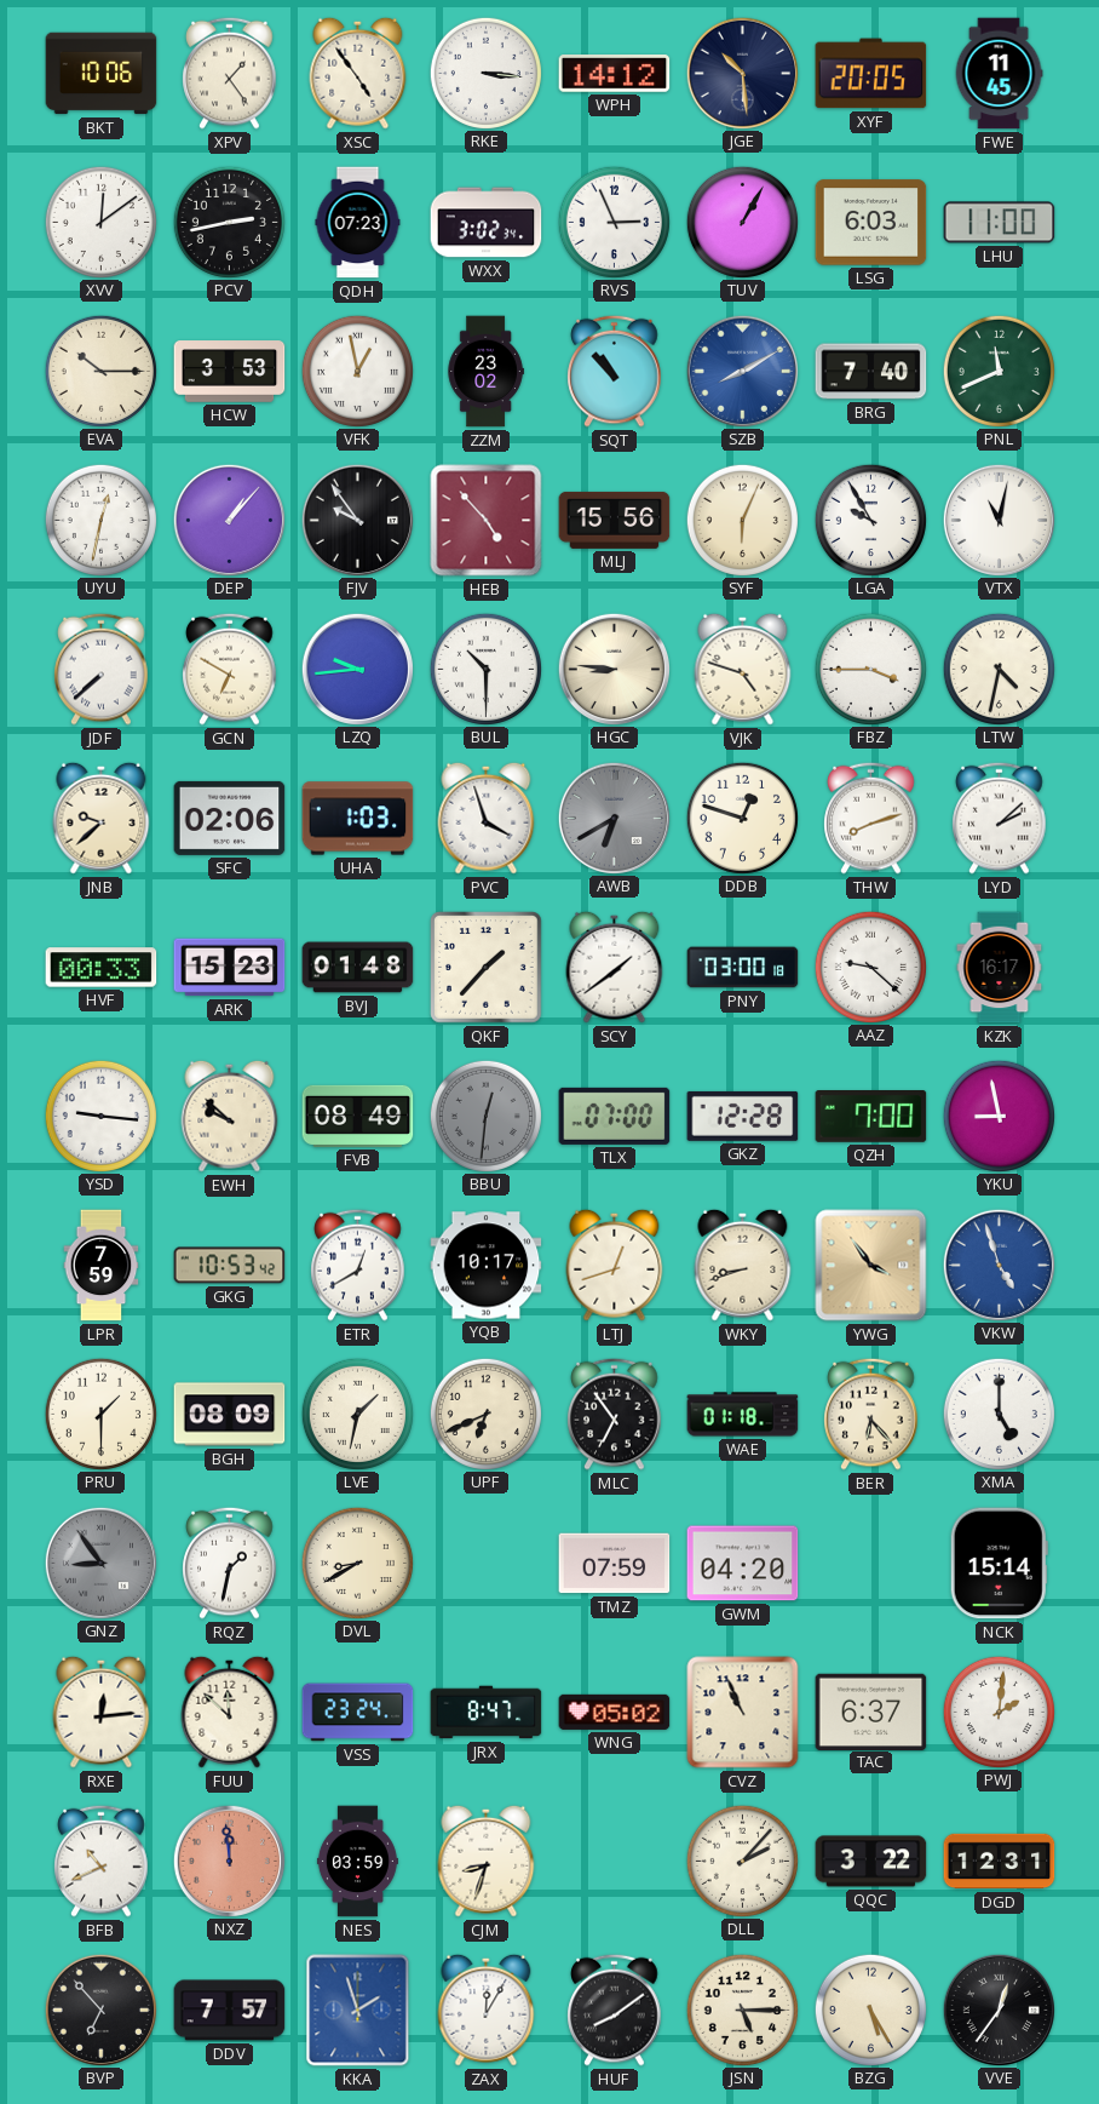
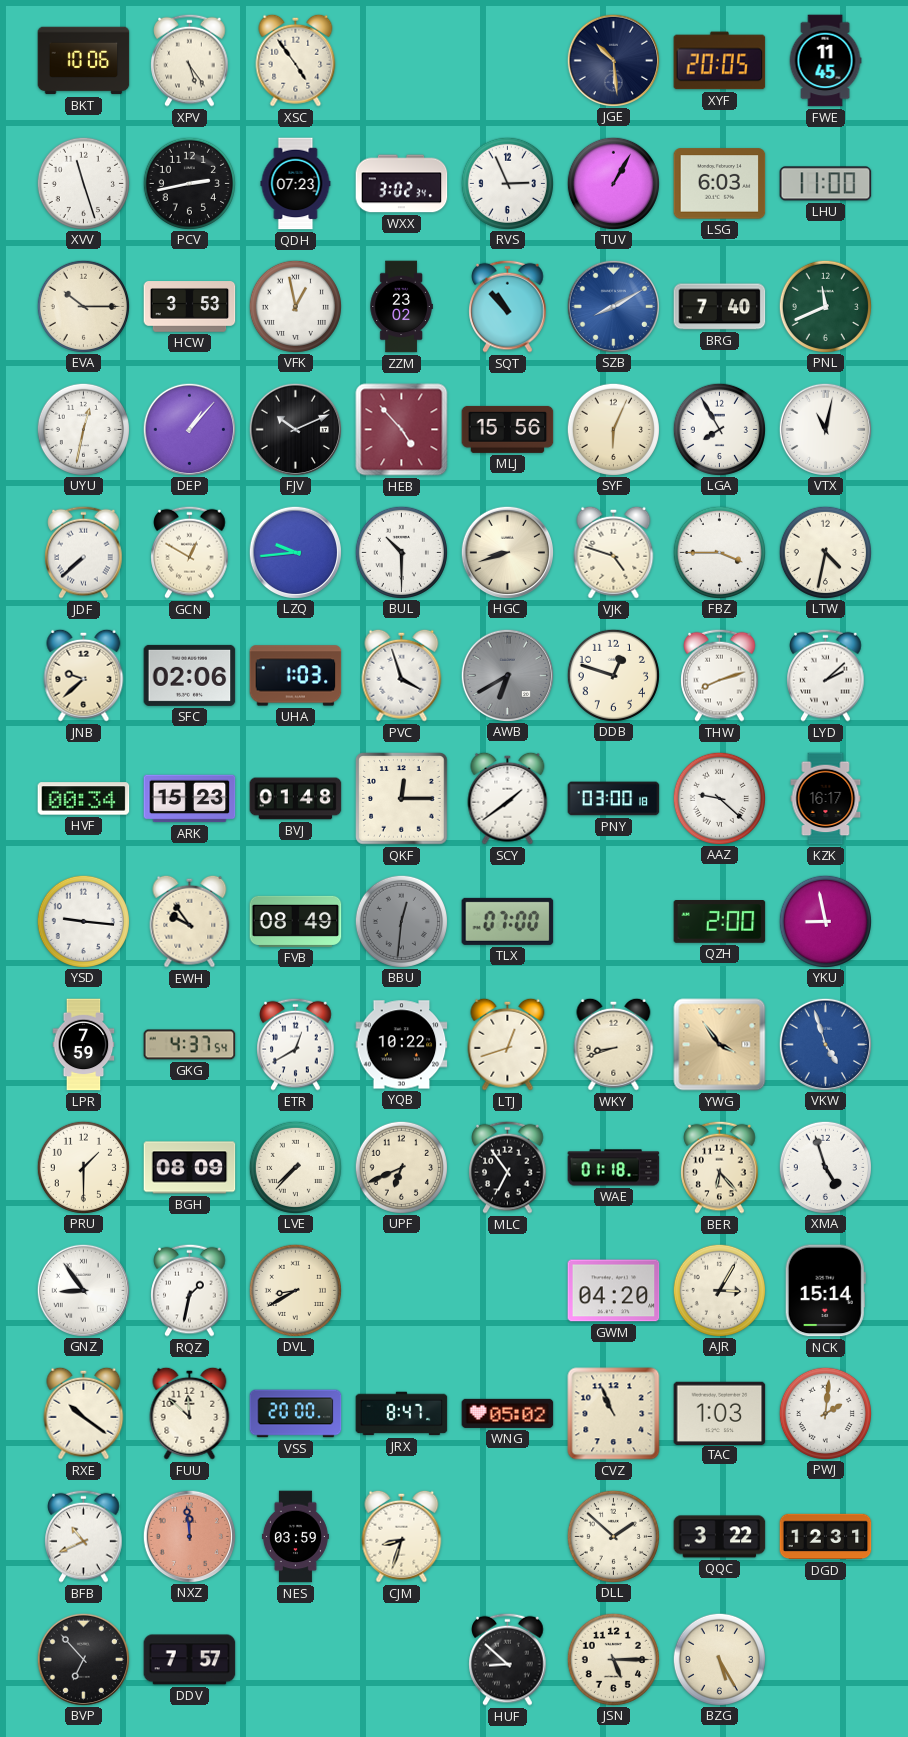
XPV: 1:24 -> 5:24 (190, 60)
RKE: 3:16 -> none (485, 73)
WPH: 14:12 -> none (615, 74)
XVV: 12:09 -> 11:27 (83, 183)
FJV: 9:54 -> 10:11 (295, 429)
LGA: 9:55 -> 7:55 (719, 429)
GCN: 6:50 -> 12:50 (190, 552)
HGC: 8:46 -> 8:42 (507, 552)
HVF: 00:33 -> 00:34 (84, 799)
QKF: 1:37 -> 12:15 (402, 799)
EWH: 9:52 -> 9:54 (190, 921)
GKZ: 12:28 -> none (743, 1116)
QZH: 7:00 -> 2:00 (720, 922)
GKG: 10:53 -> 4:37 (190, 1045)
YQB: 10:17 -> 10:22 (402, 1045)
LVE: 1:32 -> 7:37 (295, 1167)
XMA: 5:00 -> 4:57 (825, 1167)
GNZ dial: grey -> white (83, 1290)
TMZ: 07:59 -> none (615, 1564)
AJR: none -> 3:05 (719, 1290)
RXE: 12:14 -> 10:21 (84, 1413)
VSS: 23:24 -> 20:00 (296, 1414)
TAC: 6:37 -> 1:03 (720, 1413)
DLL: 2:07 -> 1:52 (613, 1536)
KKA: 1:57 -> none (358, 2011)
ZAX: 12:05 -> none (487, 2010)
HUF: 8:09 -> 8:52 (508, 1659)
VVE: 12:36 -> none (999, 2010)
